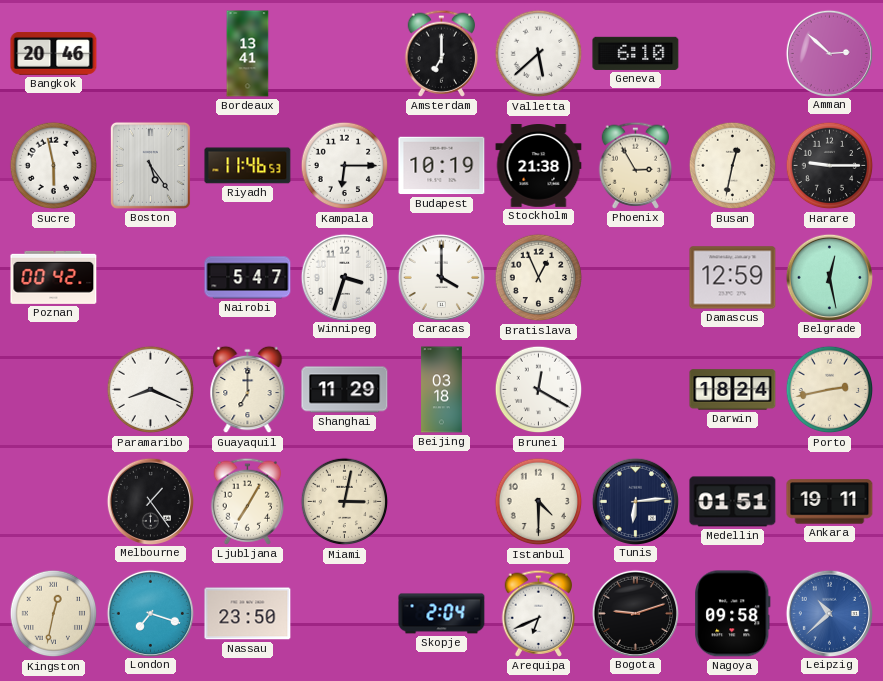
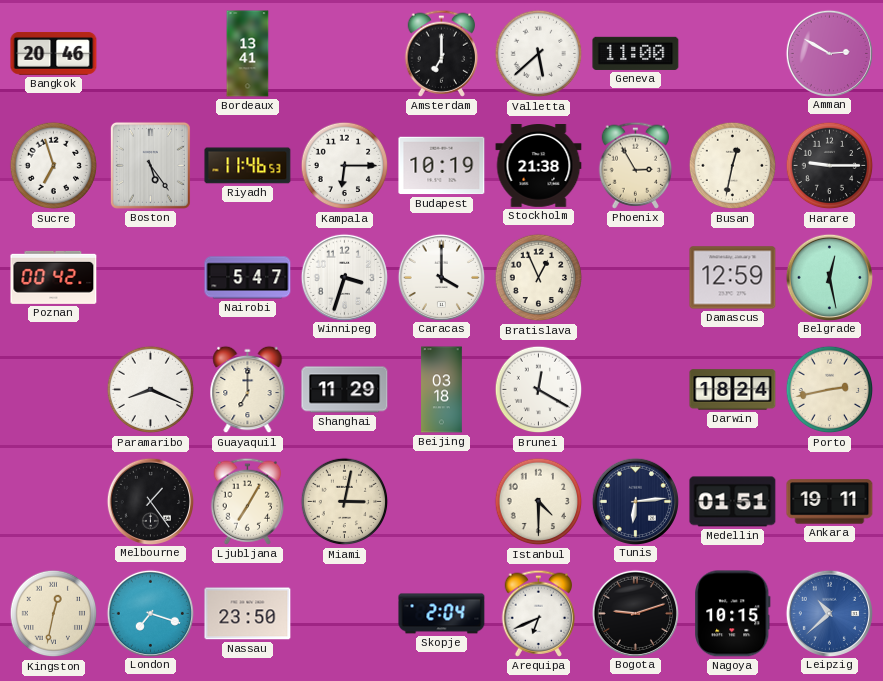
Geneva: 6:10 -> 11:00 (636, 53)
Amman: 2:52 -> 2:50 (829, 53)
Sucre: 5:58 -> 6:57 (54, 166)
Nagoya: 09:58 -> 10:15 (733, 614)
